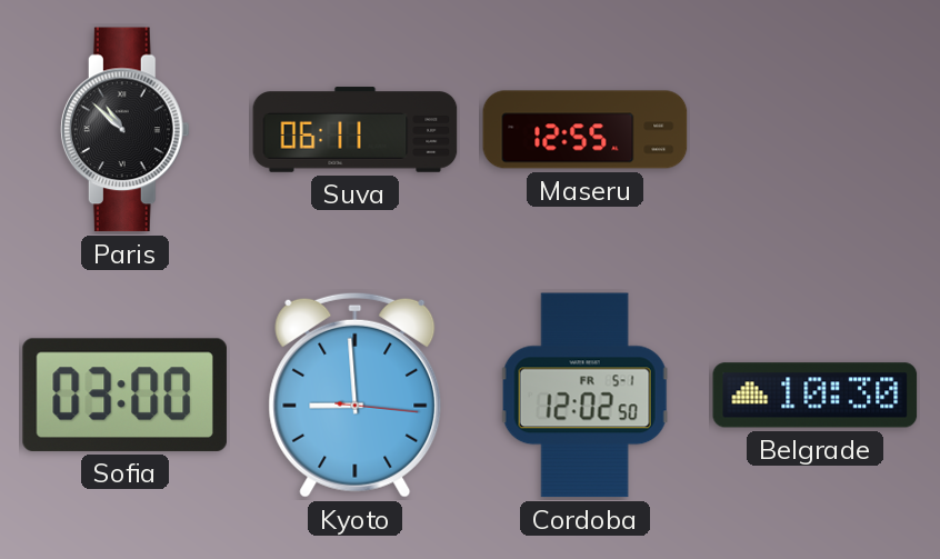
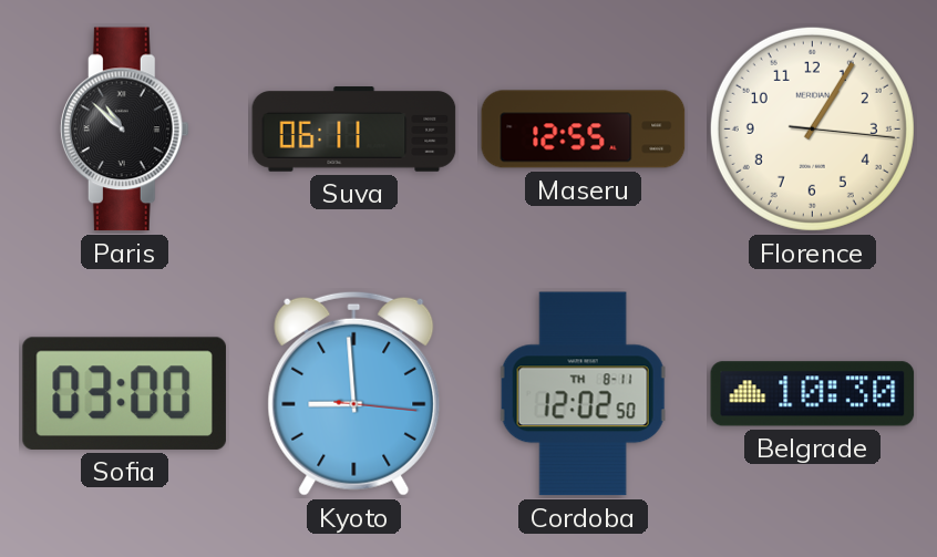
Florence: none -> 1:05 (812, 128)
Cordoba date: FR 5-1 -> TH 8-11 (583, 394)
